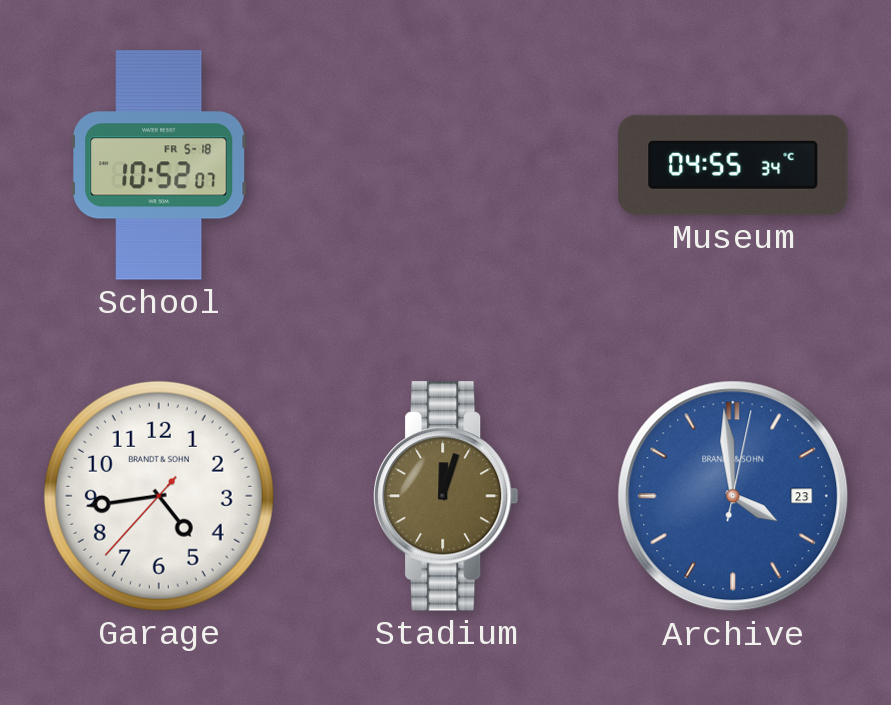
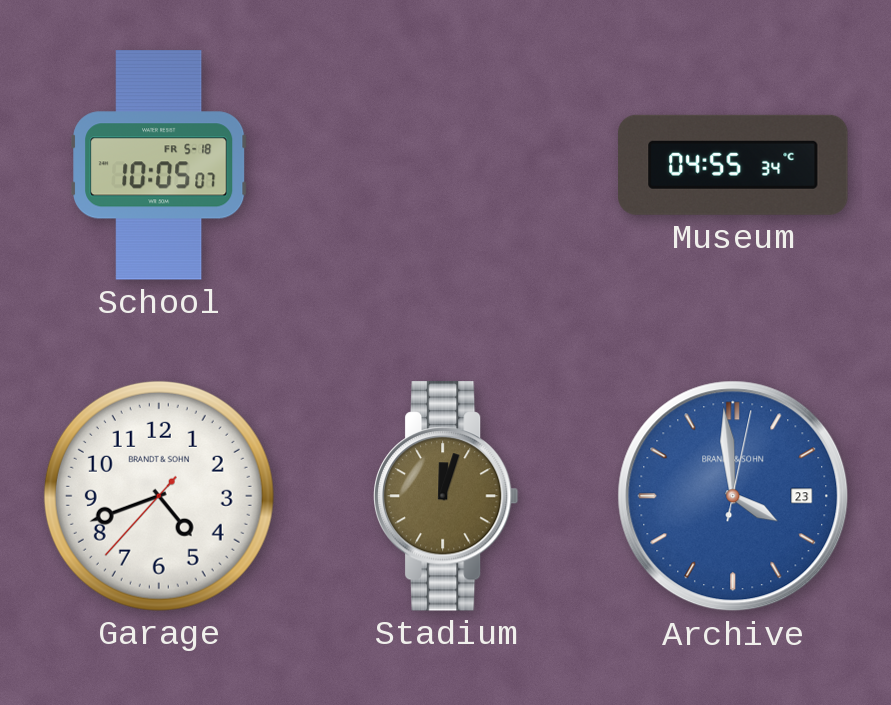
School: 10:52 -> 10:05 (159, 165)
Garage: 4:43 -> 4:41 (159, 496)
